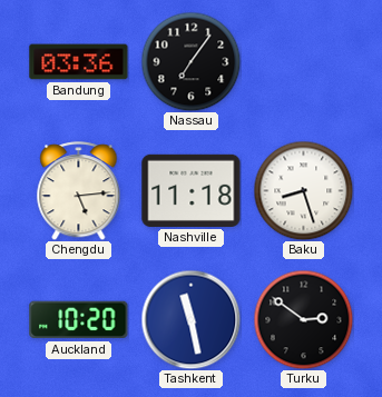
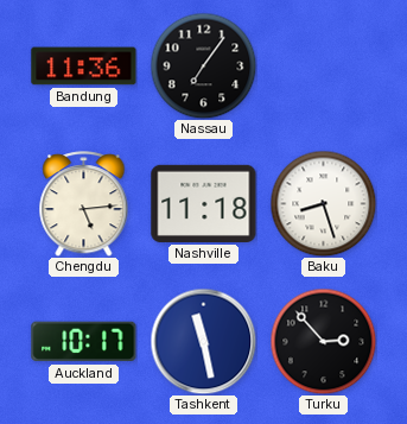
Bandung: 03:36 -> 11:36 (84, 67)
Auckland: 10:20 -> 10:17 (84, 342)
Turku: 2:51 -> 2:53 (323, 341)
